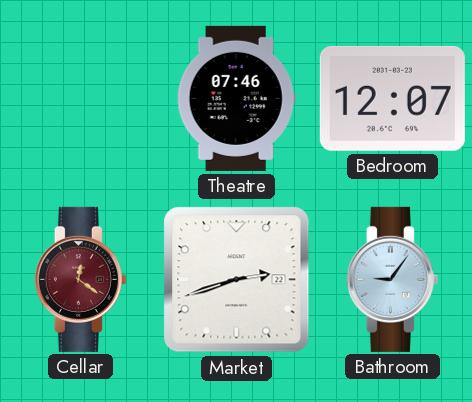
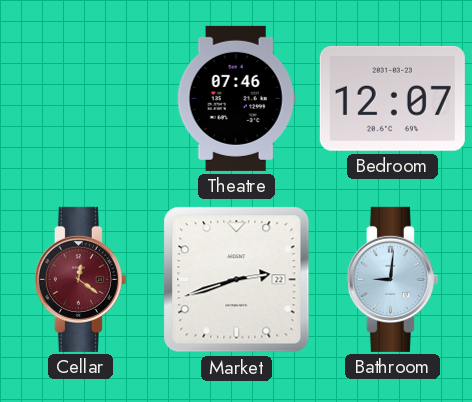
Bathroom: 9:06 -> 9:01 (392, 279)
